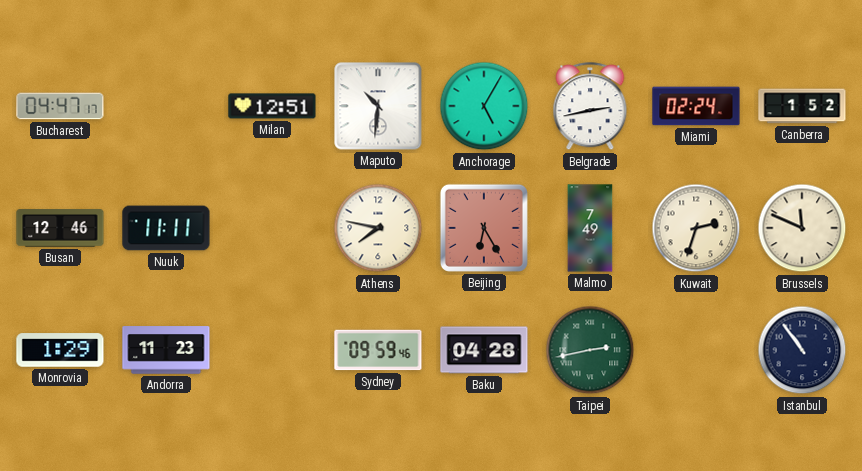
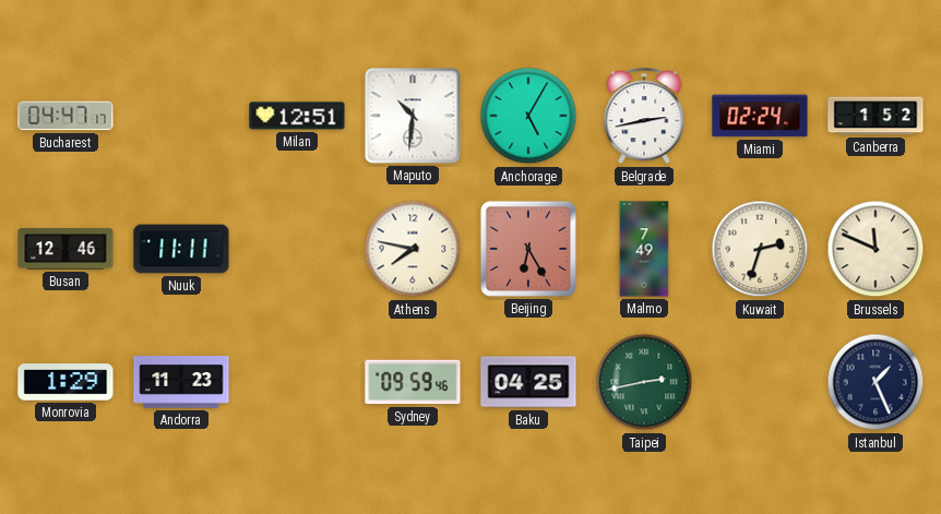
Baku: 04:28 -> 04:25 (528, 382)
Istanbul: 10:54 -> 1:26 (876, 382)
